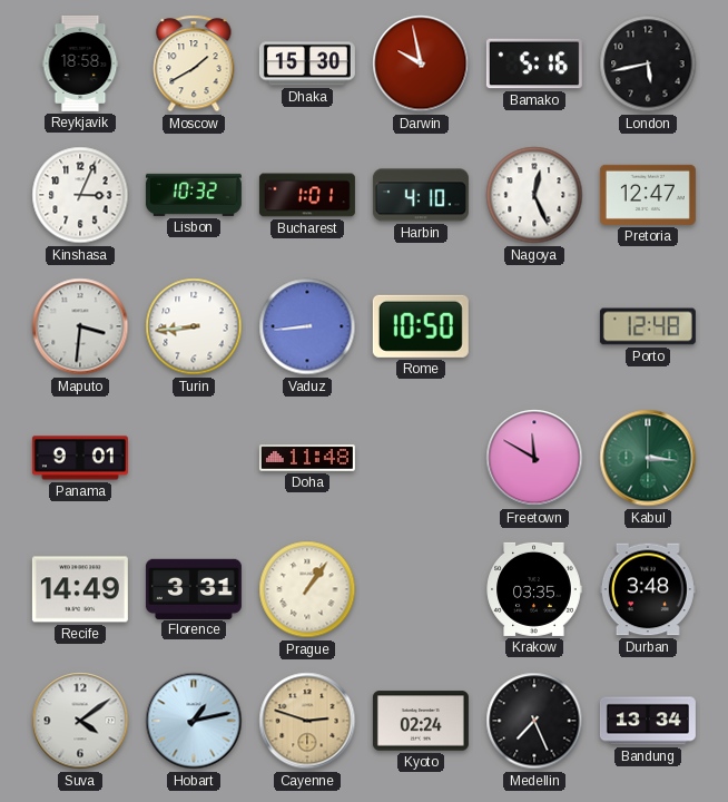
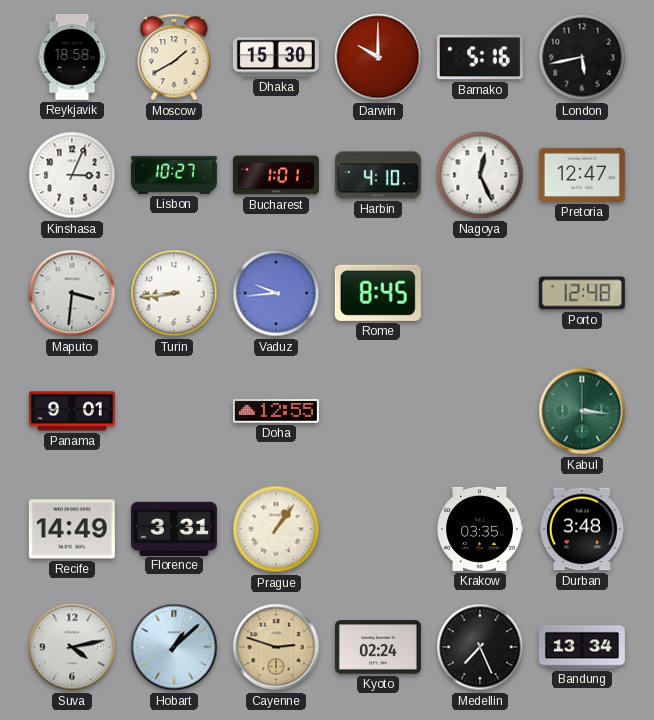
Darwin: 9:58 -> 10:00 (378, 57)
Lisbon: 10:32 -> 10:27 (174, 175)
Vaduz: 8:44 -> 9:44 (276, 293)
Rome: 10:50 -> 8:45 (378, 293)
Doha: 11:48 -> 12:55 (276, 411)
Freetown: 11:50 -> none (534, 458)
Suva: 4:09 -> 4:13 (72, 647)
Hobart: 1:13 -> 1:08 (174, 647)
